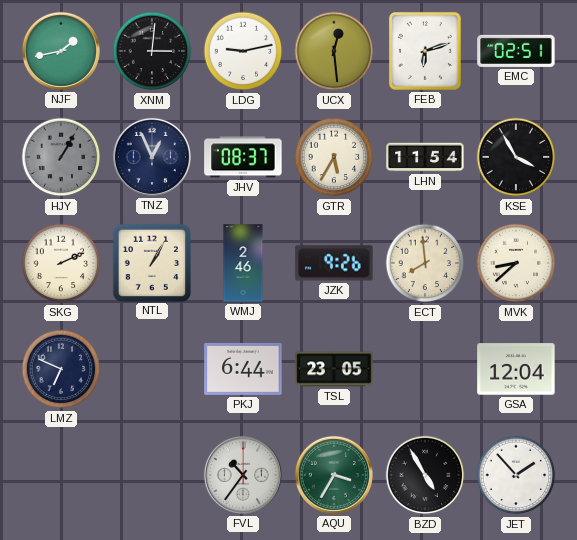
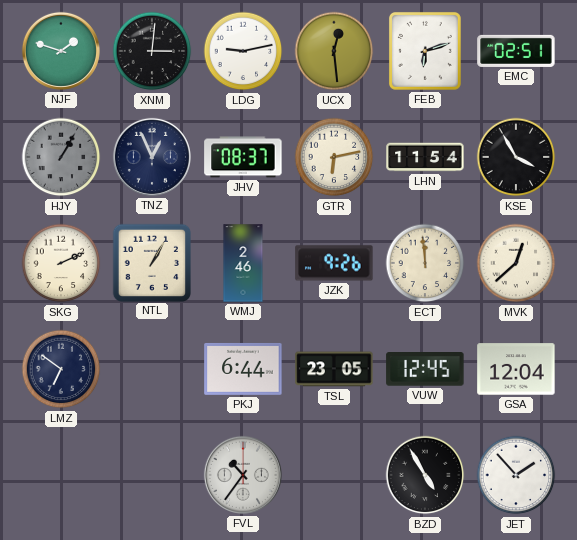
NJF: 1:43 -> 1:48 (61, 51)
GTR: 5:35 -> 6:13 (334, 157)
ECT: 7:59 -> 11:59 (425, 263)
MVK: 8:38 -> 12:38 (516, 263)
LMZ: 6:49 -> 6:51 (61, 369)
VUW: none -> 12:45 (425, 370)
AQU: 3:35 -> none (334, 475)
